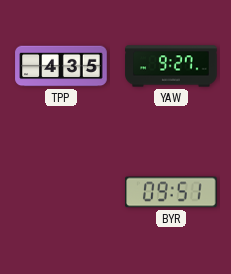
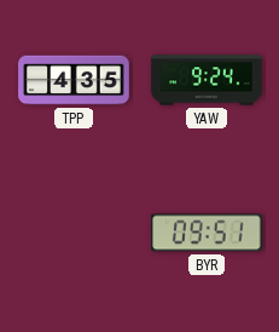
YAW: 9:27 -> 9:24 (207, 80)
